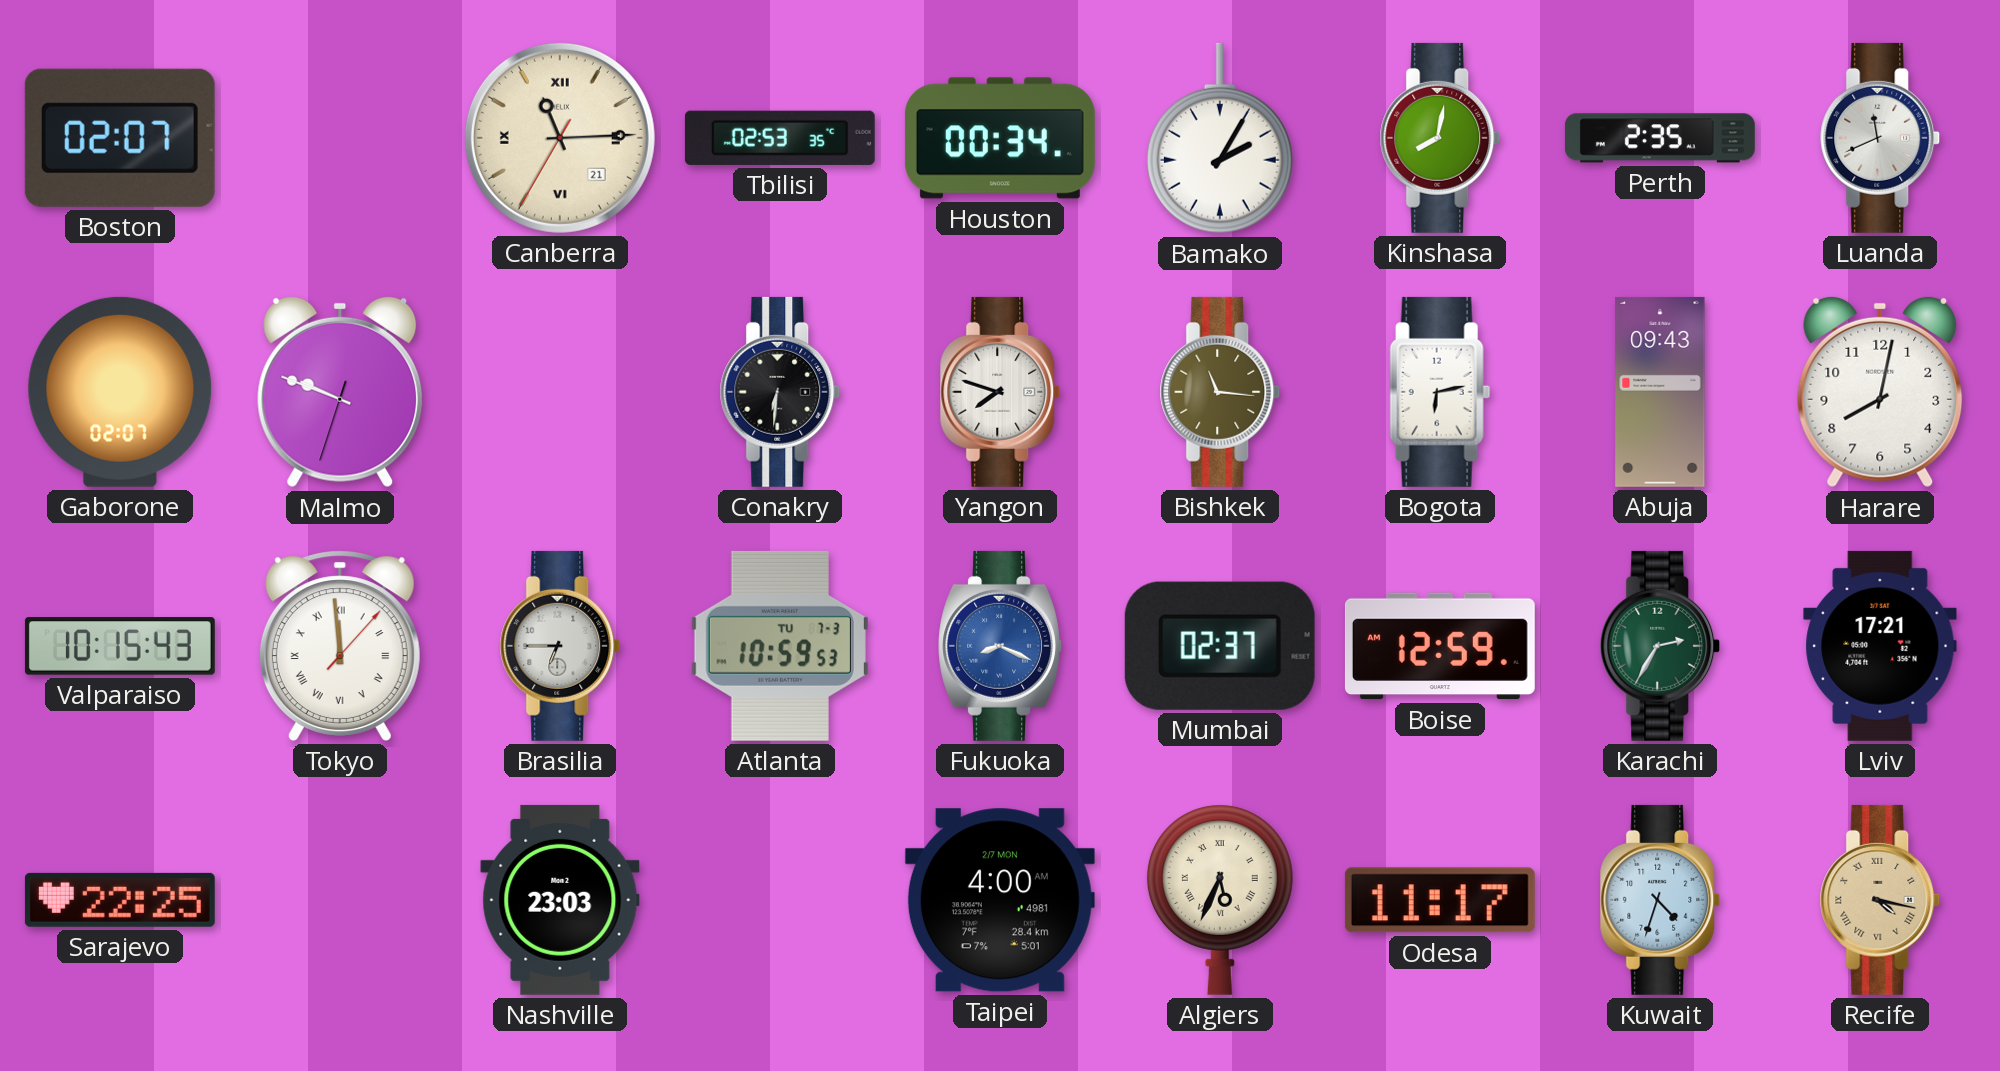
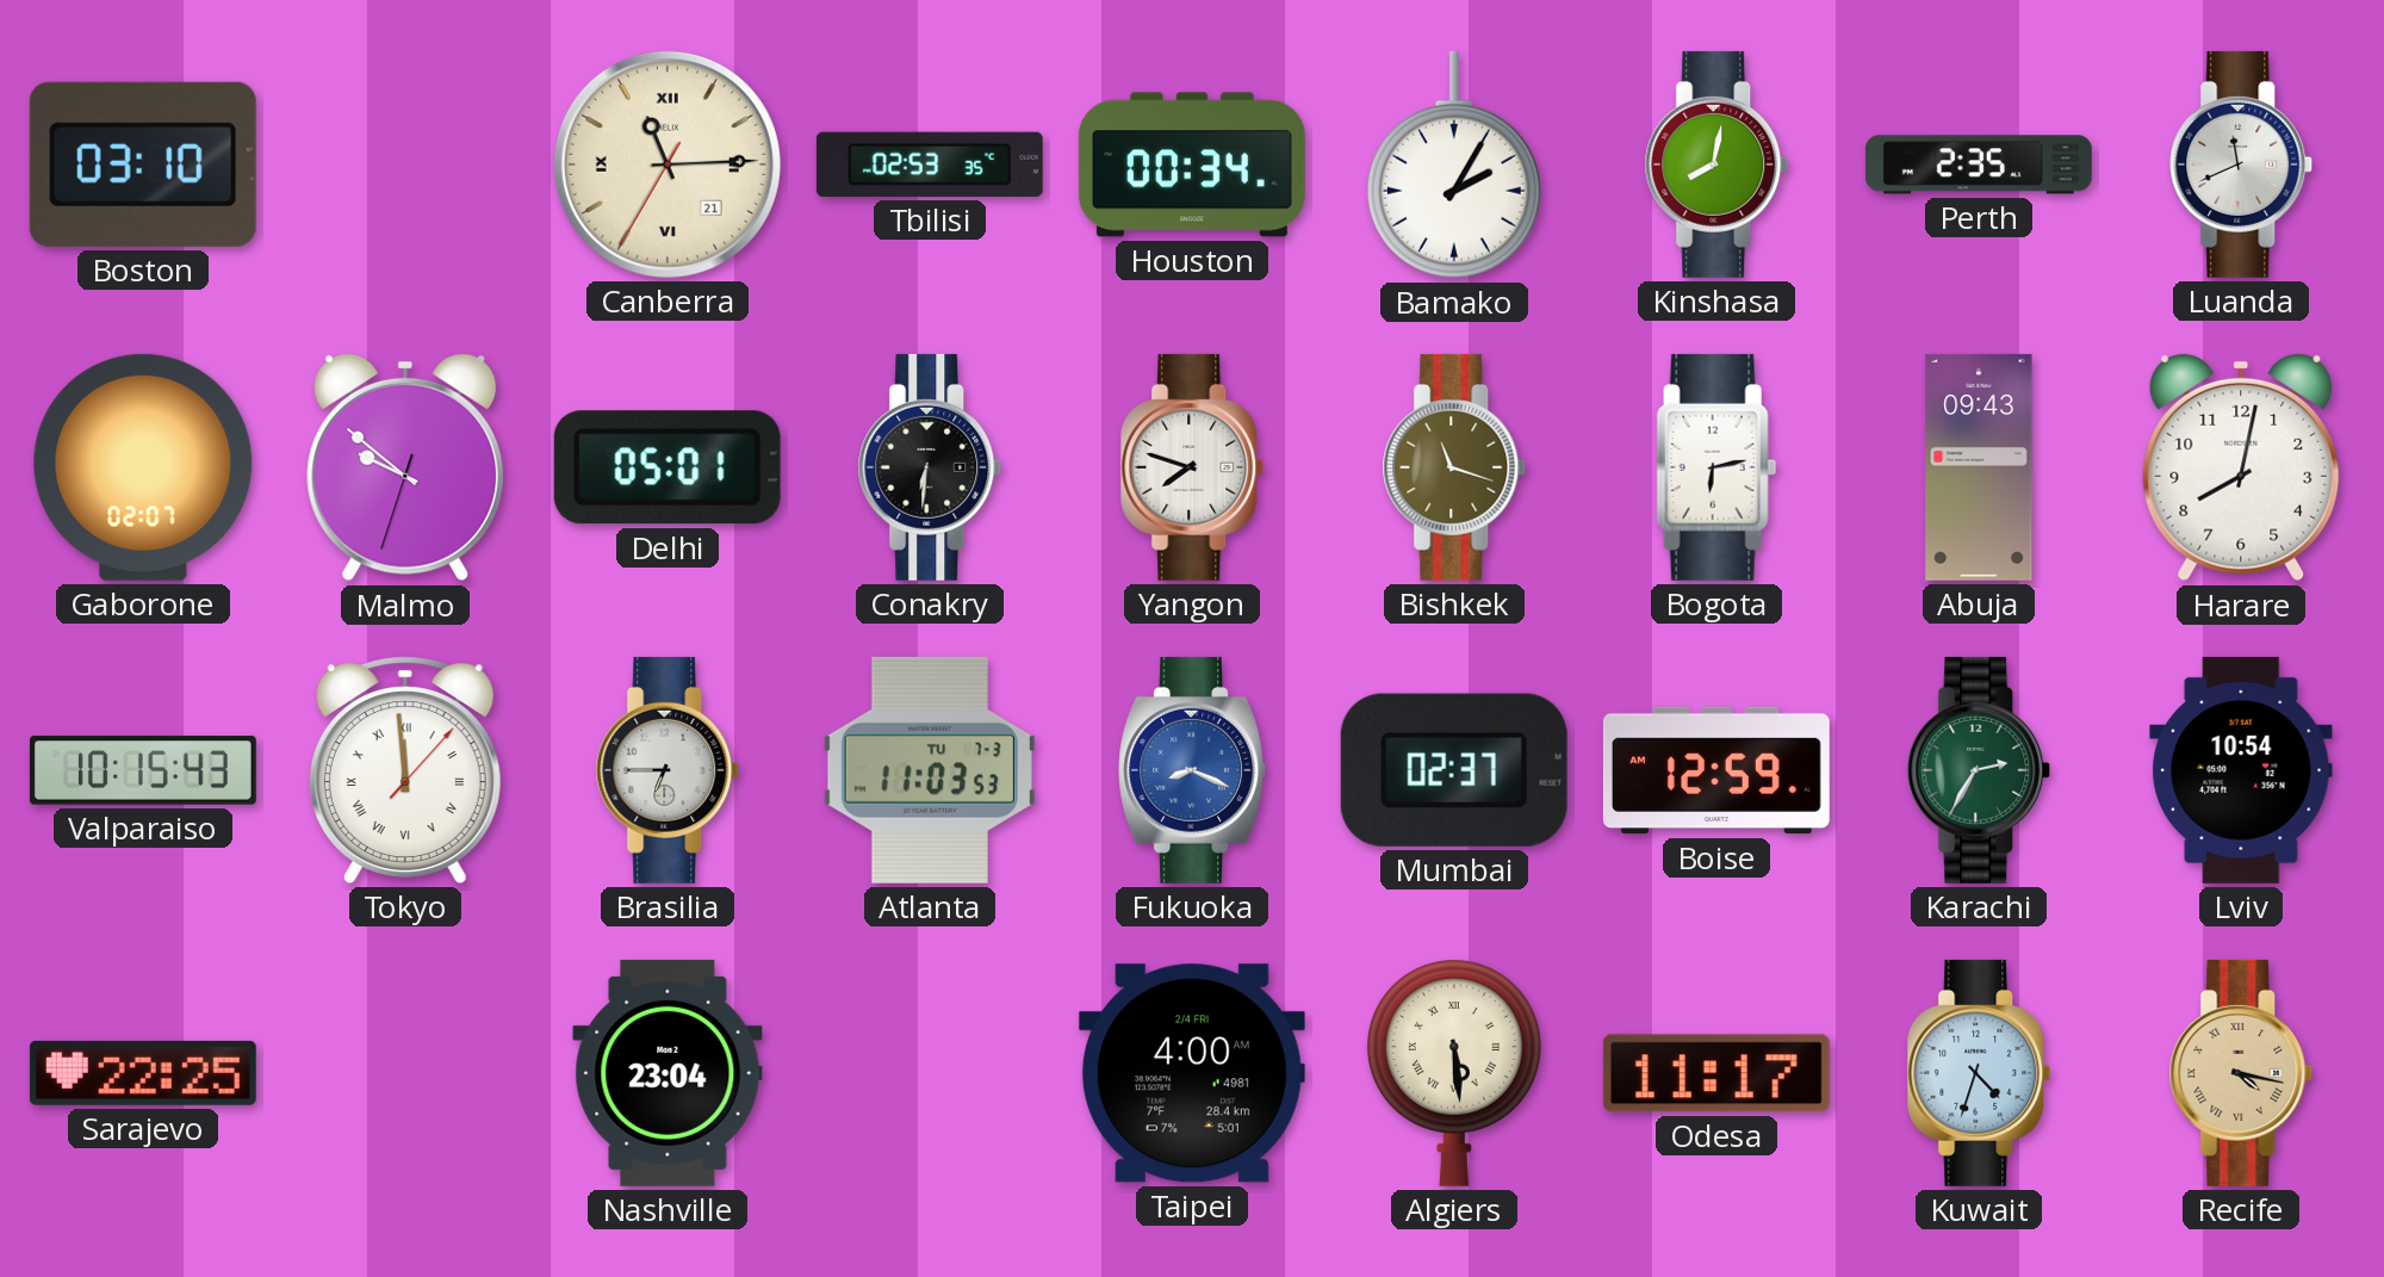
Boston: 02:07 -> 03:10 (143, 165)
Malmo: 9:48 -> 9:51 (405, 467)
Delhi: none -> 05:01 (668, 467)
Bishkek: 11:16 -> 11:18 (1454, 467)
Atlanta: 10:59 -> 11:03 (930, 770)
Lviv: 17:21 -> 10:54 (2241, 770)
Nashville: 23:03 -> 23:04 (668, 1073)
Taipei date: 2/7 MON -> 2/4 FRI (1192, 1073)
Algiers: 5:34 -> 5:29 (1454, 1073)
